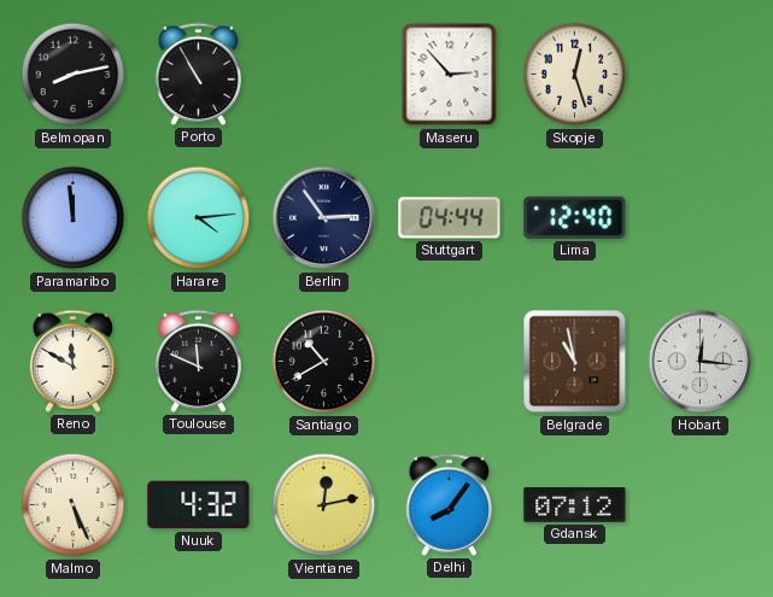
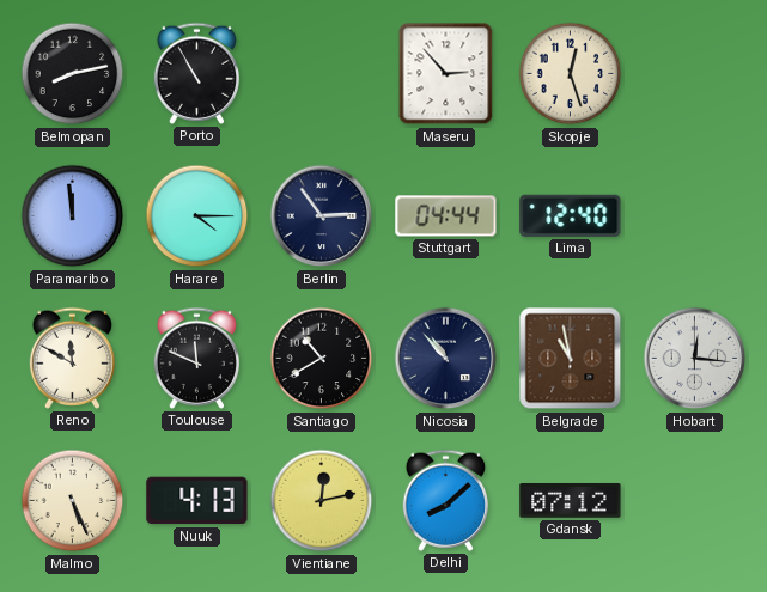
Harare: 4:14 -> 4:15 (197, 216)
Nicosia: none -> 10:53 (446, 359)
Nuuk: 4:32 -> 4:13 (197, 501)
Delhi: 8:06 -> 8:08 (445, 500)
